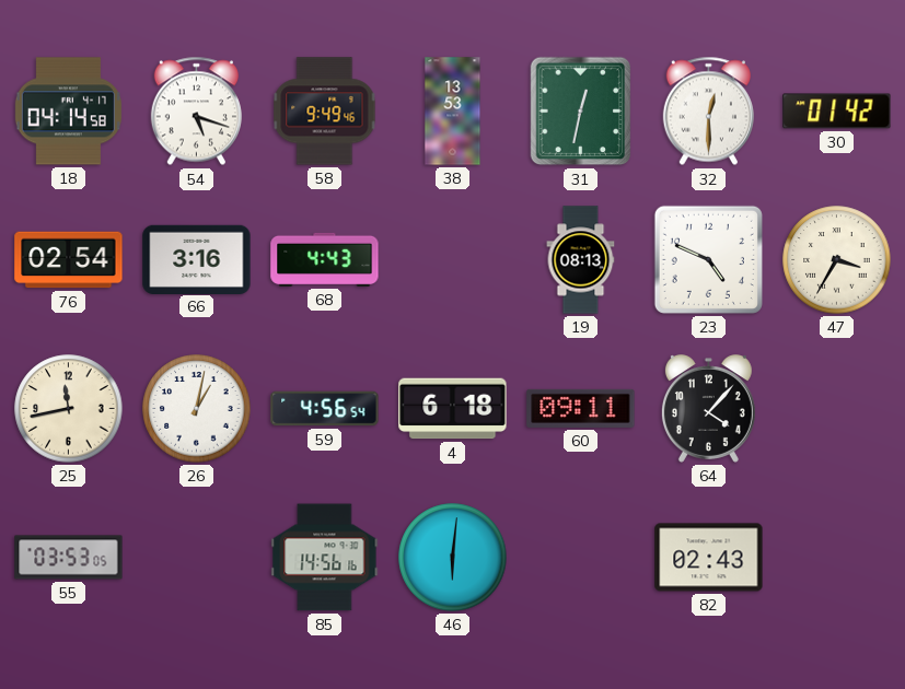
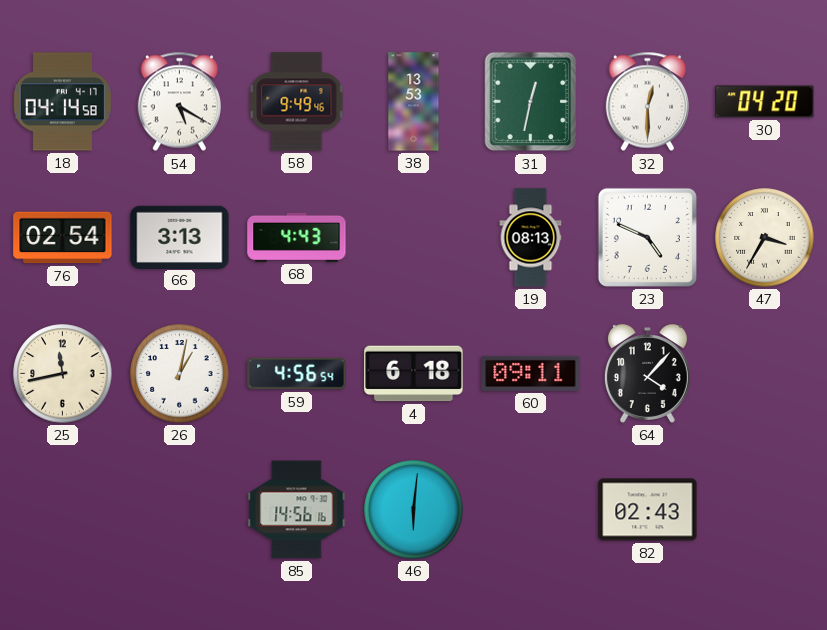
54: 5:18 -> 5:20 (179, 102)
30: 01:42 -> 04:20 (765, 102)
66: 3:16 -> 3:13 (180, 237)
55: 03:53 -> none (69, 558)
